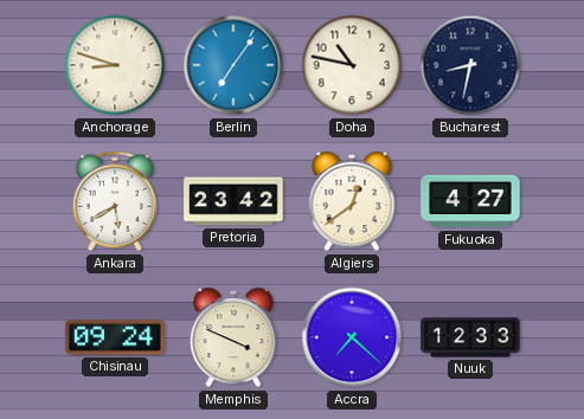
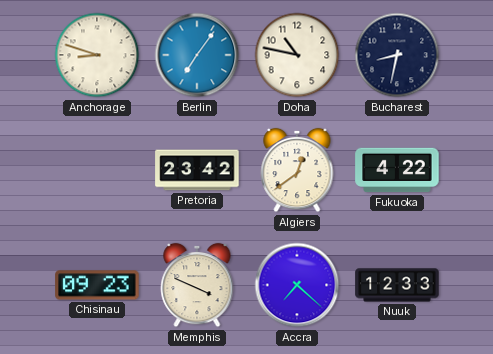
Ankara: 5:40 -> none (115, 201)
Fukuoka: 4:27 -> 4:22 (397, 170)
Chisinau: 09:24 -> 09:23 (97, 285)
